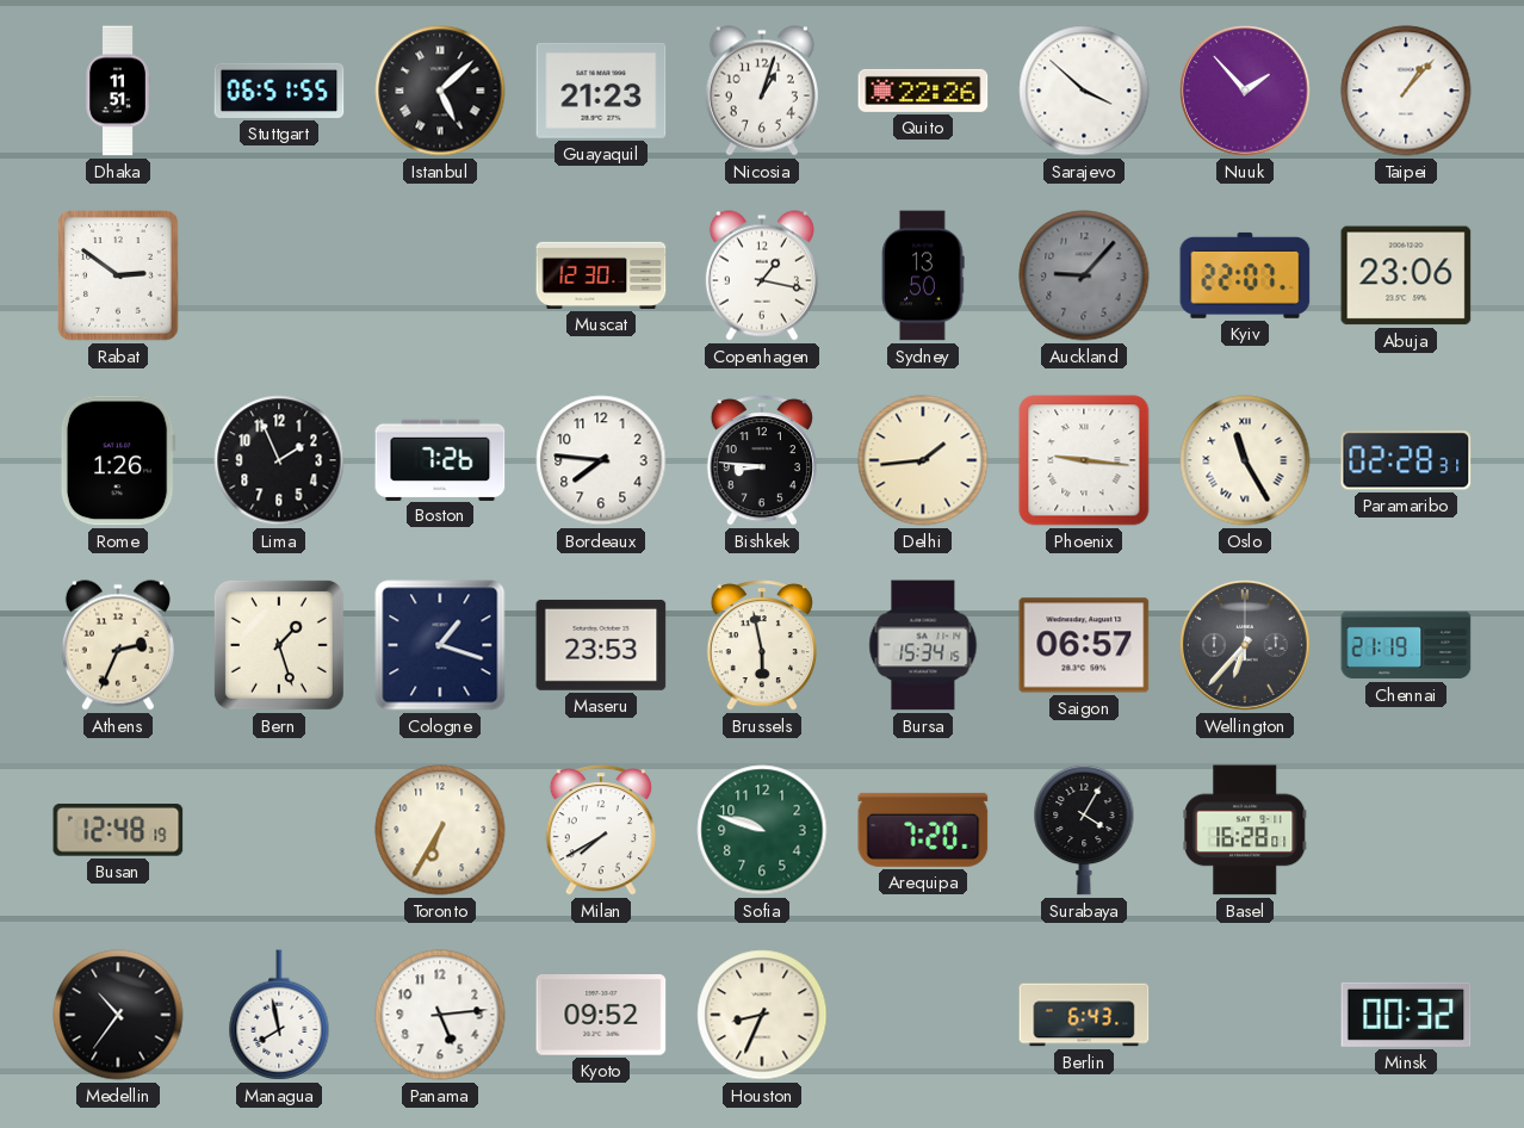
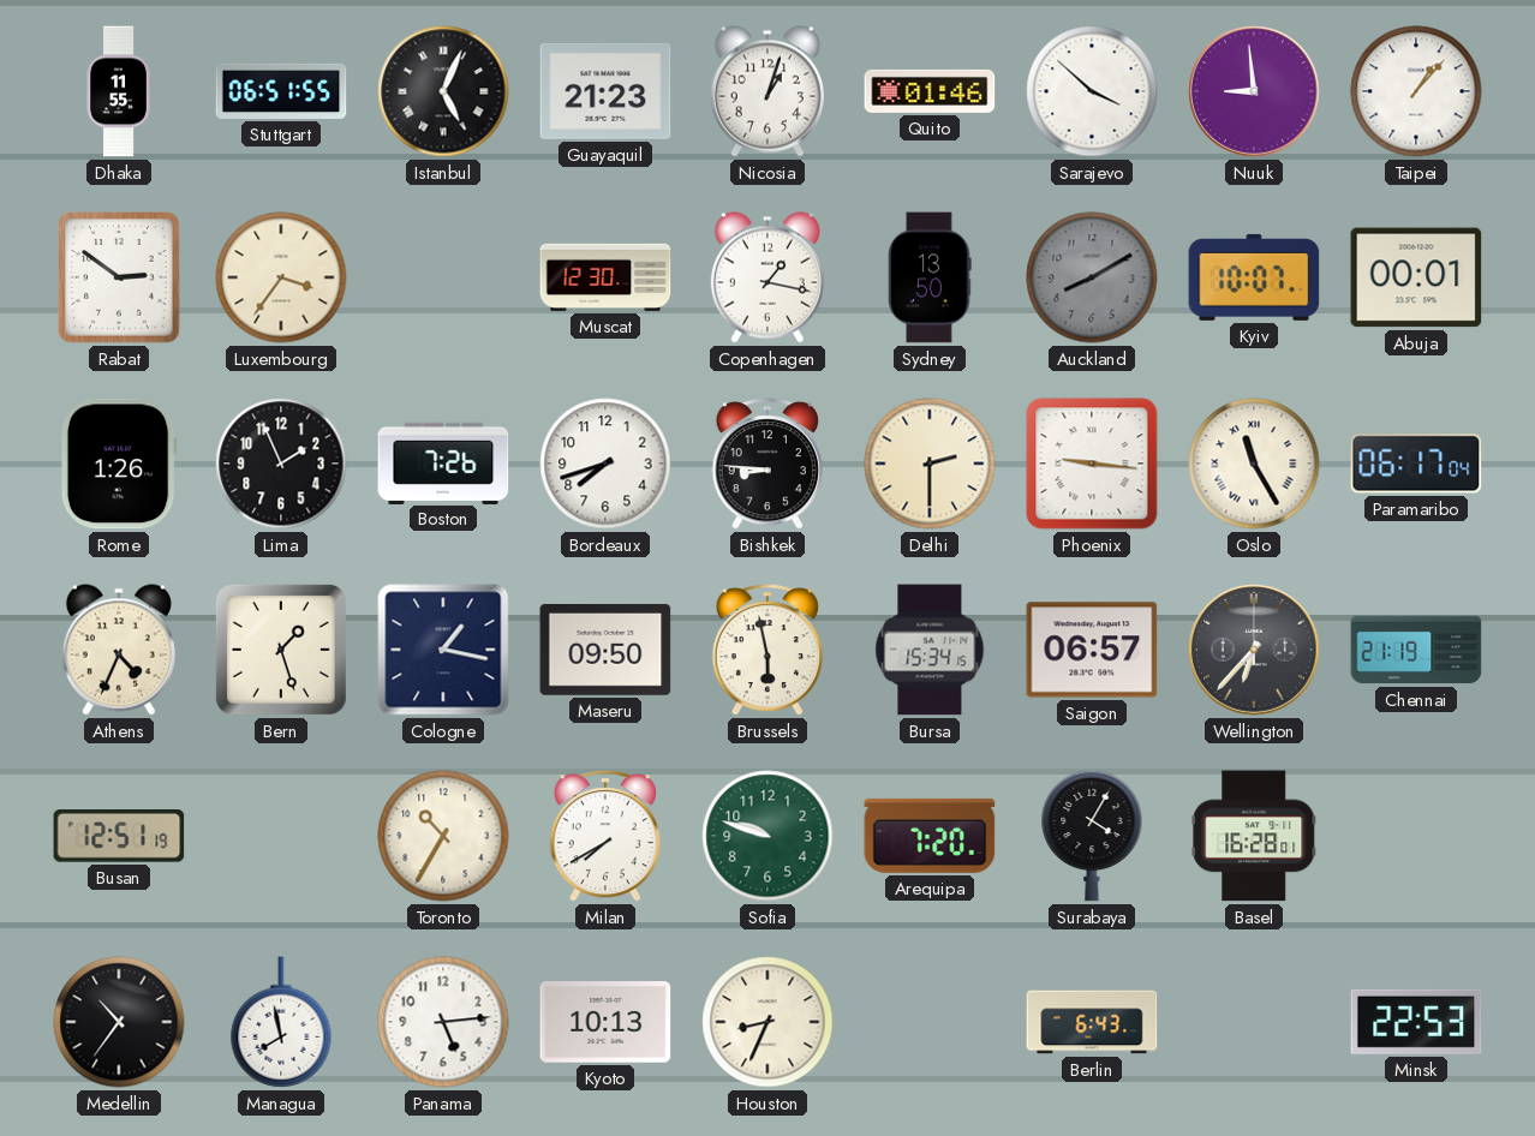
Dhaka: 11:51 -> 11:55 (119, 91)
Istanbul: 5:08 -> 5:04 (443, 91)
Quito: 22:26 -> 01:46 (930, 91)
Nuuk: 1:53 -> 8:59 (1255, 92)
Luxembourg: none -> 3:36 (281, 277)
Auckland: 9:07 -> 8:10 (1092, 277)
Kyiv: 22:07 -> 10:07 (1254, 277)
Abuja: 23:06 -> 00:01 (1416, 277)
Bordeaux: 7:46 -> 7:42 (605, 464)
Delhi: 1:44 -> 2:30 (930, 464)
Paramaribo: 02:28 -> 06:17 (1416, 464)
Athens: 2:34 -> 4:34 (119, 650)
Cologne: 1:18 -> 1:17 (443, 650)
Maseru: 23:53 -> 09:50 (605, 650)
Busan: 12:48 -> 12:51 (119, 837)
Toronto: 6:35 -> 10:35 (443, 836)
Kyoto: 09:52 -> 10:13 (605, 1022)
Minsk: 00:32 -> 22:53 (1416, 1022)
